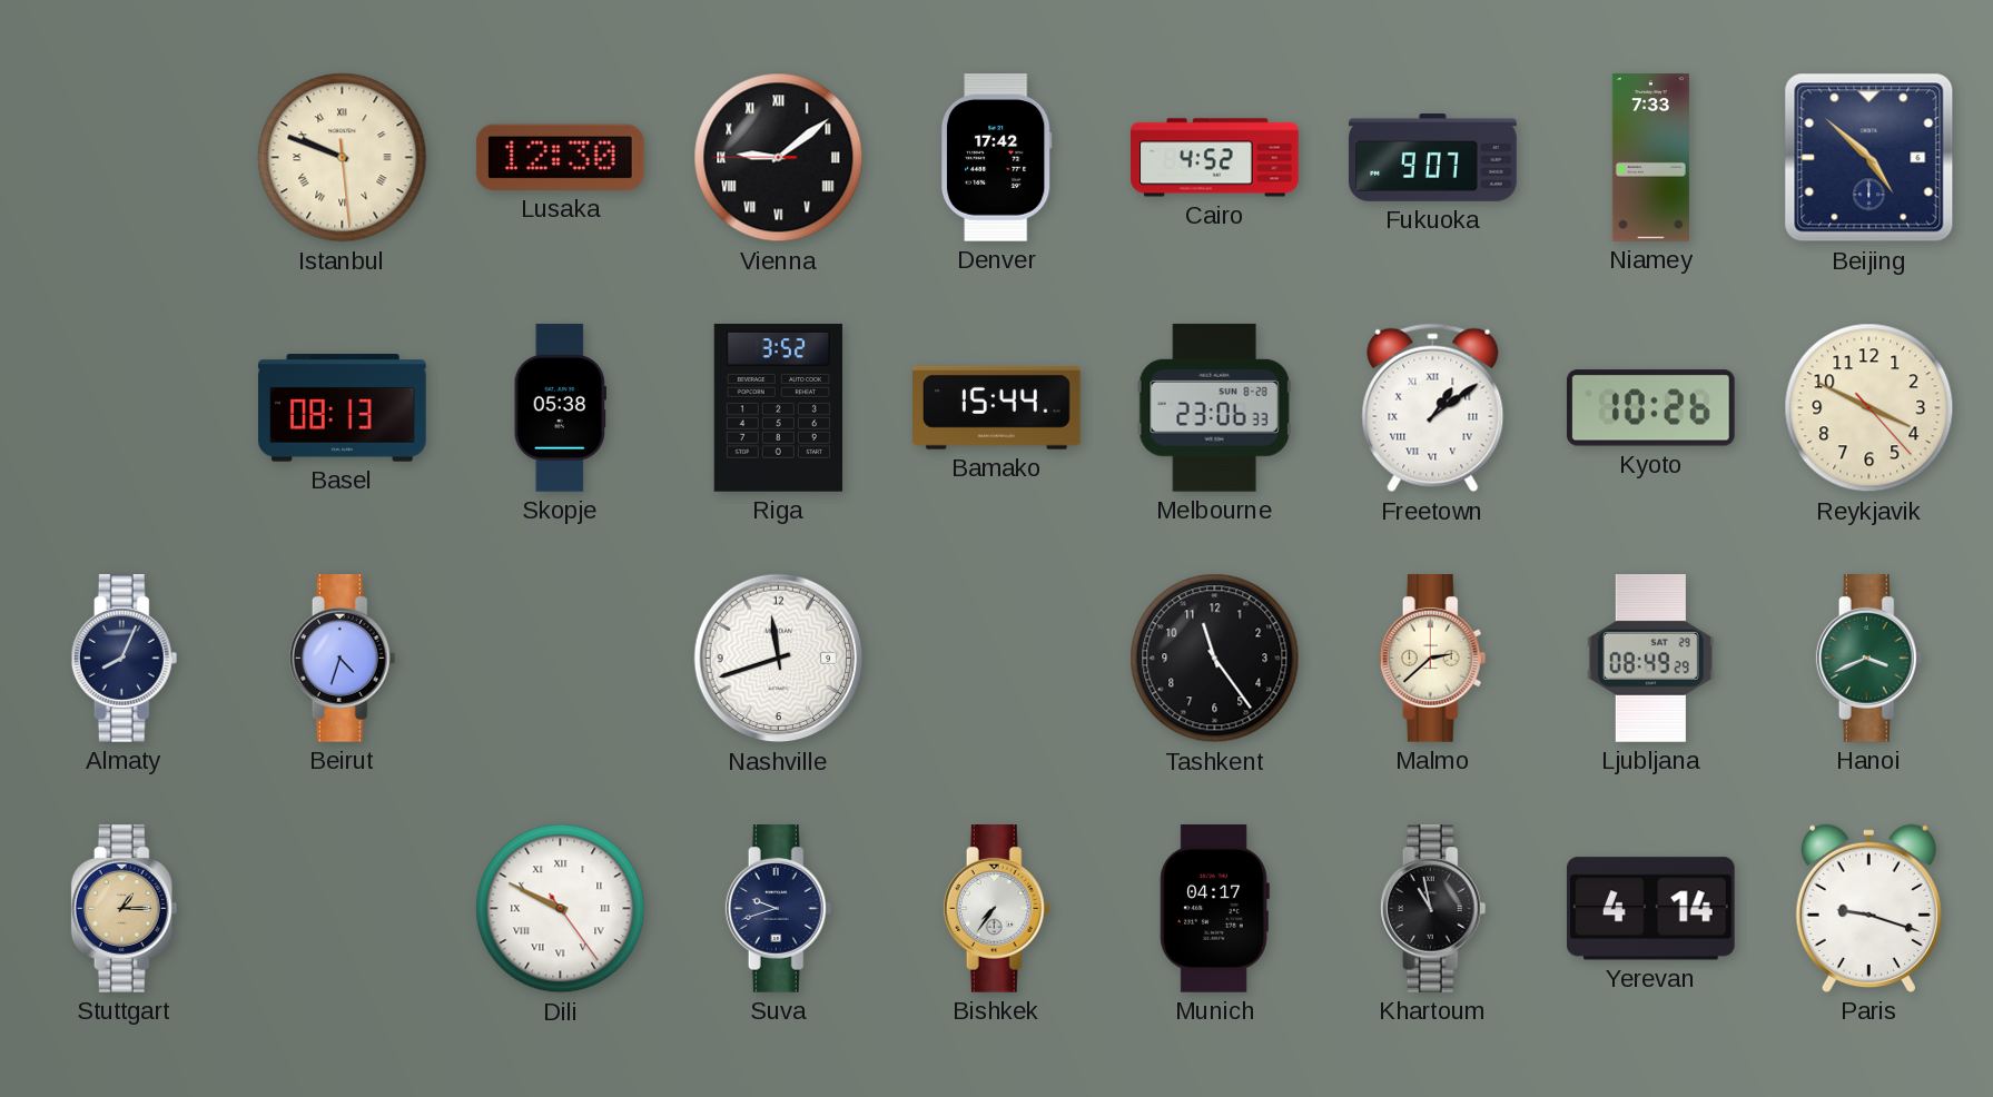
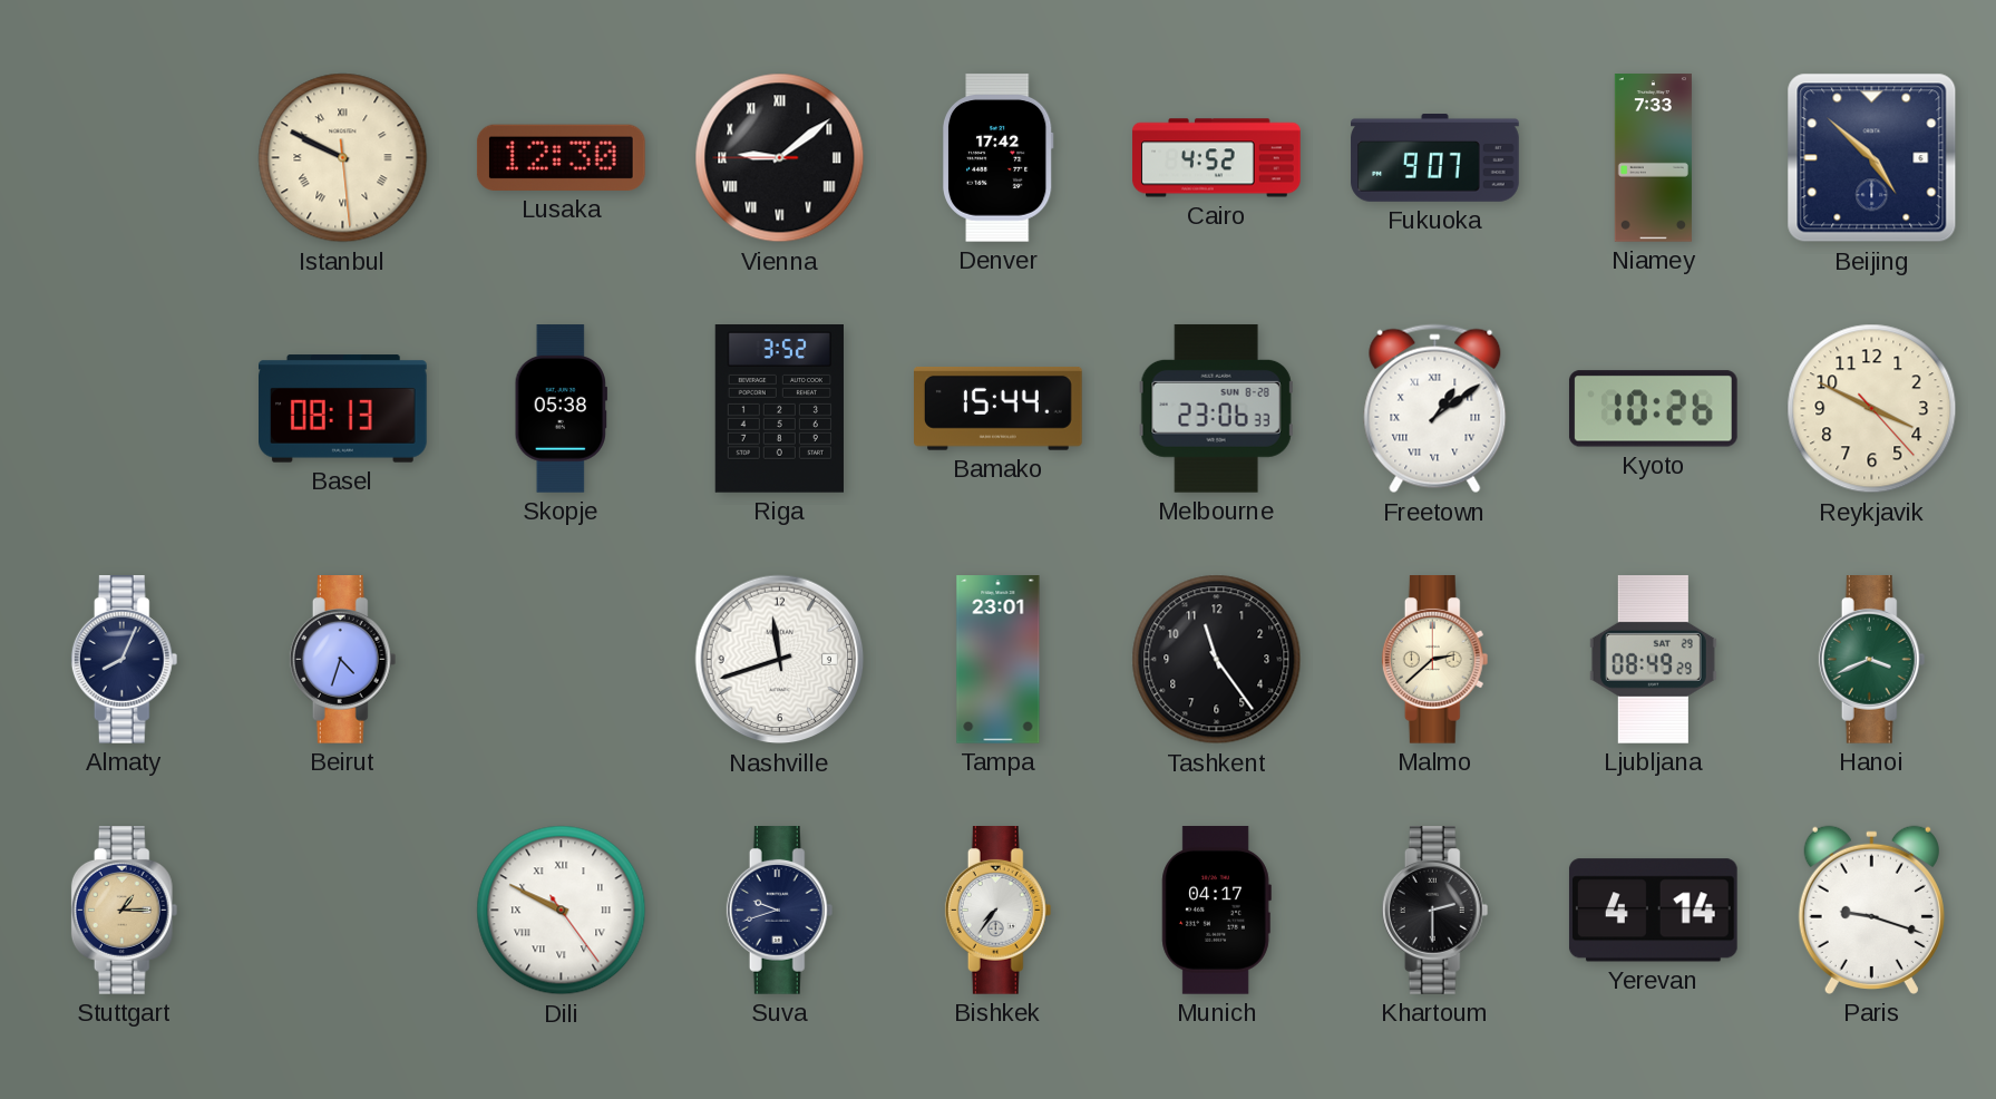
Istanbul: 9:48 -> 9:49 (343, 158)
Tampa: none -> 23:01 (999, 660)
Khartoum: 10:58 -> 2:30 (1435, 911)
